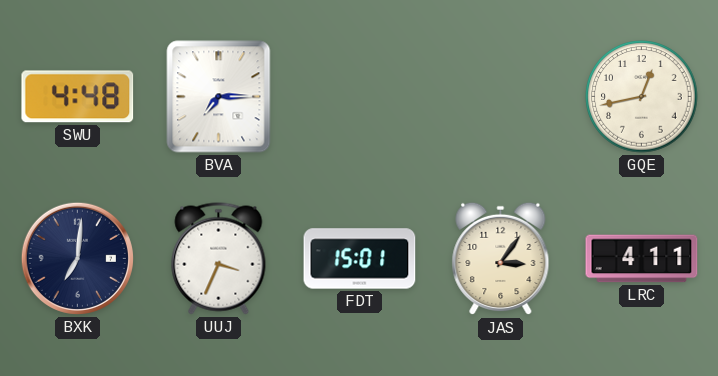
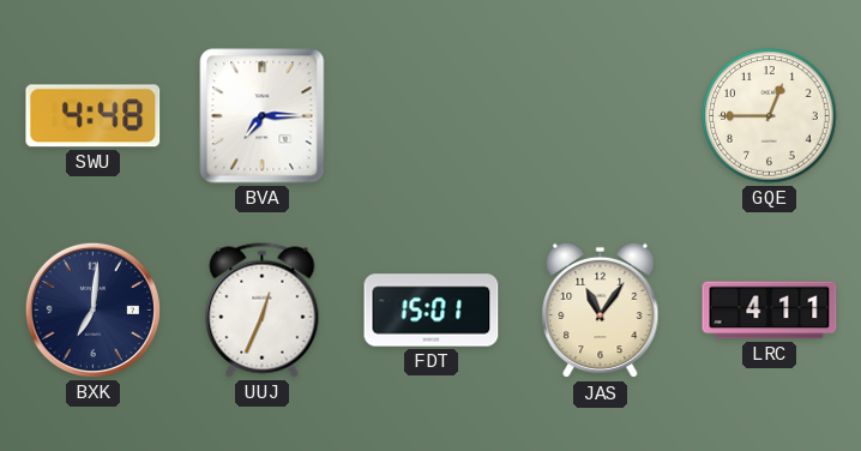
GQE: 12:43 -> 12:45 (770, 116)
UUJ: 3:34 -> 12:34 (263, 311)
JAS: 3:06 -> 11:06 (601, 311)
